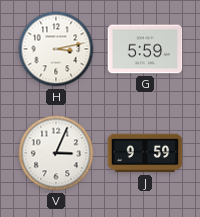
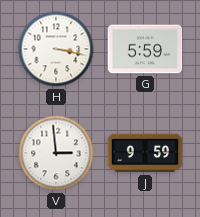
H: 3:13 -> 3:17 (56, 49)
V: 3:04 -> 2:59 (56, 153)
